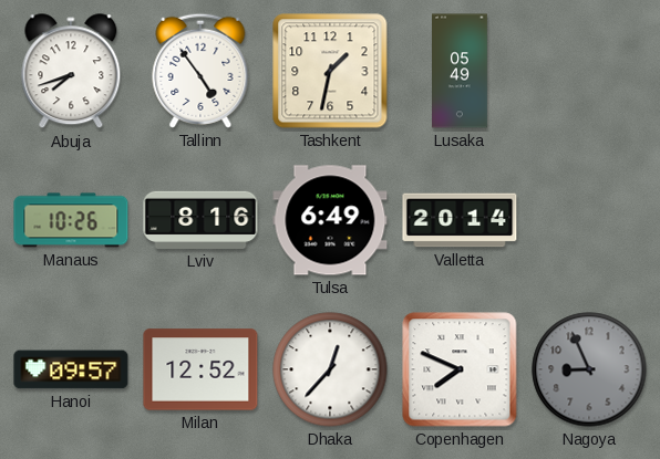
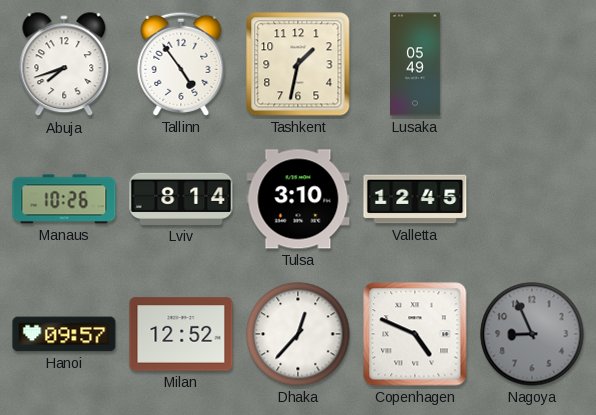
Lviv: 8:16 -> 8:14 (181, 199)
Tulsa: 6:49 -> 3:10 (298, 199)
Valletta: 20:14 -> 12:45 (415, 199)
Copenhagen: 7:49 -> 4:49 (415, 334)
